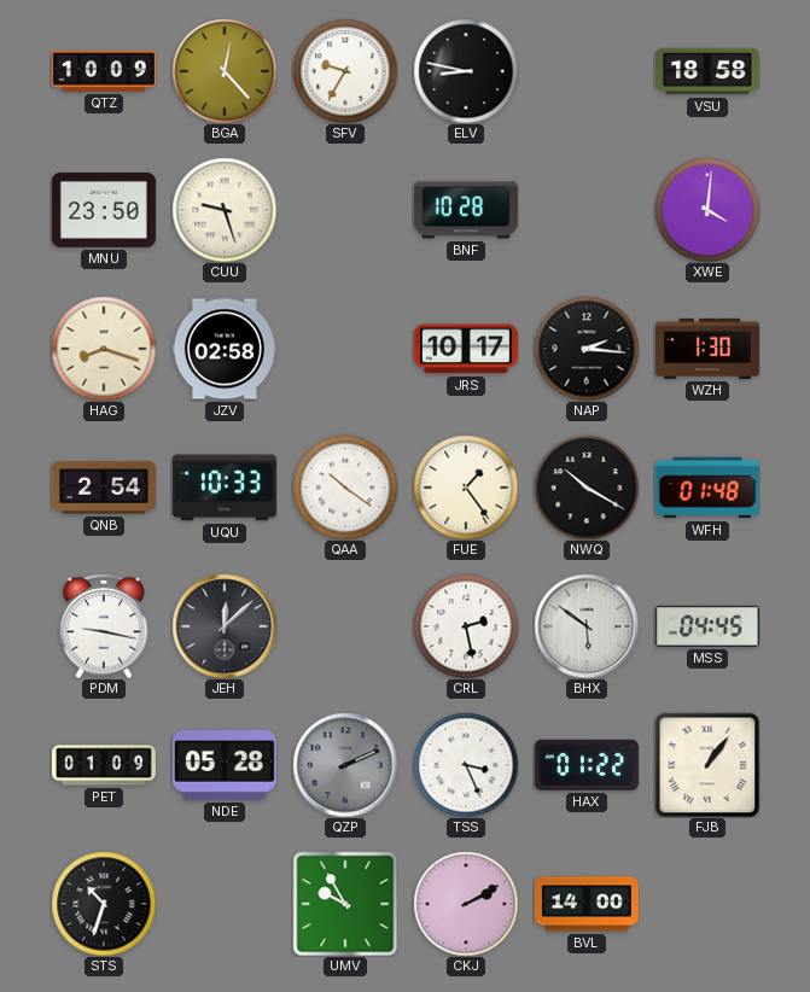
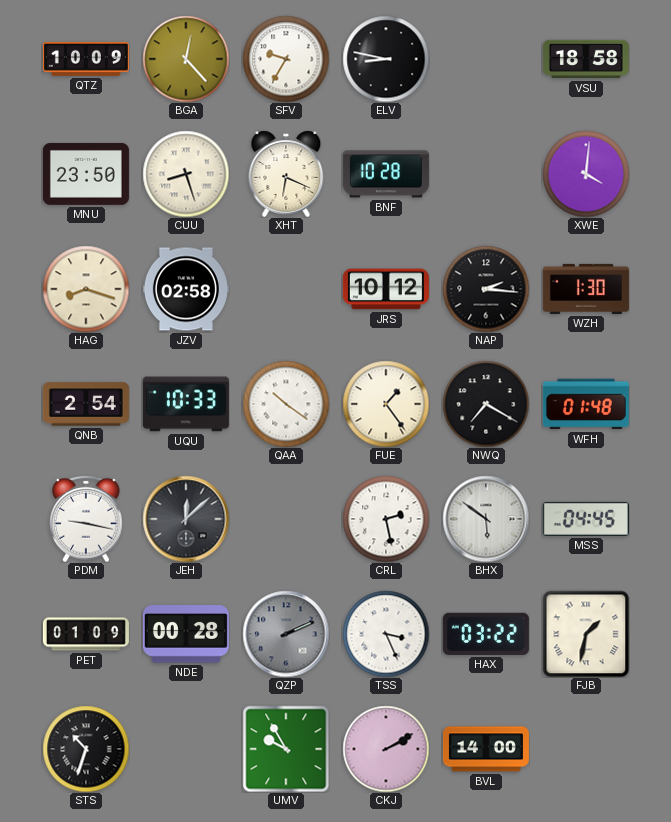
CUU: 9:27 -> 8:27 (186, 174)
XHT: none -> 6:19 (286, 174)
JRS: 10:17 -> 10:12 (386, 289)
NWQ: 10:20 -> 7:20 (486, 404)
NDE: 05:28 -> 00:28 (186, 634)
HAX: 01:22 -> 03:22 (486, 634)
FJB: 1:06 -> 1:32 (586, 634)
